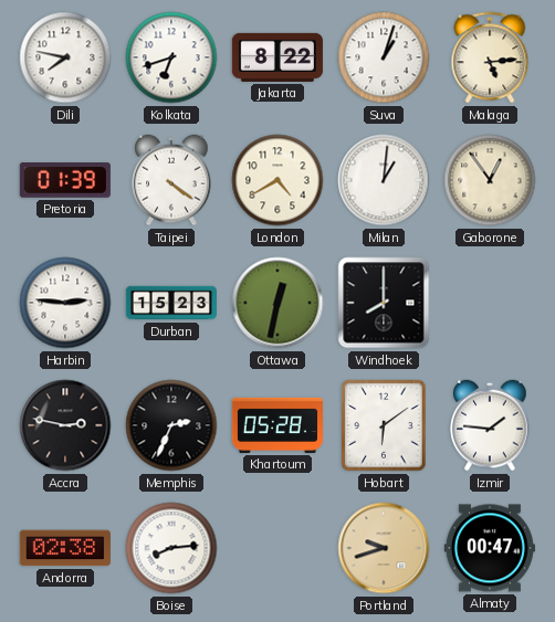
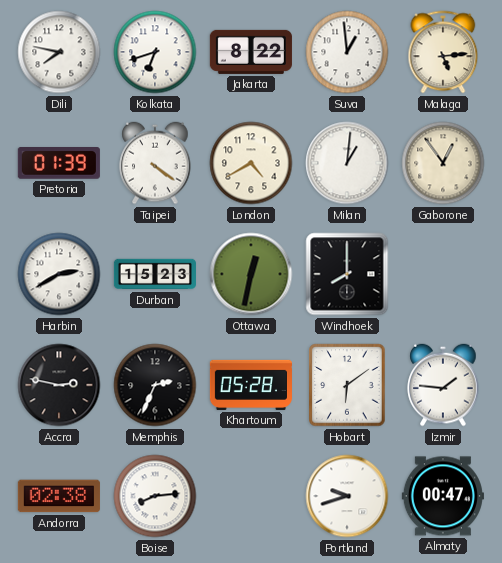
Suva: 1:03 -> 12:59 (347, 52)
Harbin: 2:46 -> 2:40 (59, 274)
Portland dial: champagne -> white (347, 496)
